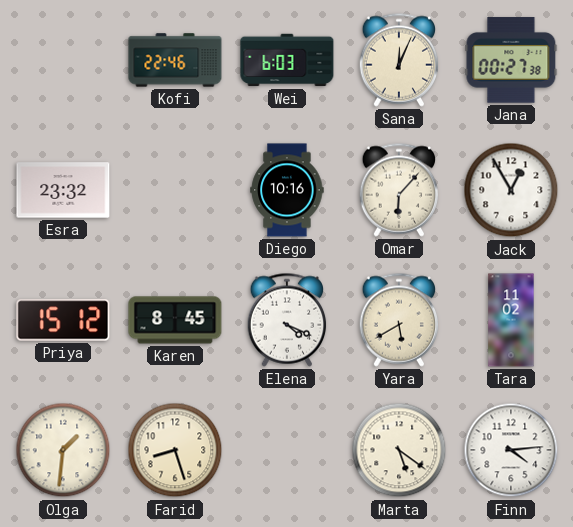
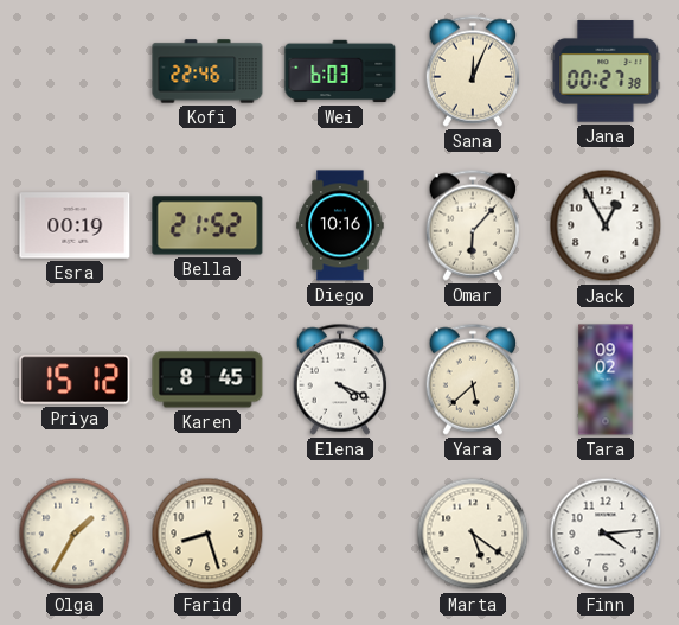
Esra: 23:32 -> 00:19 (75, 225)
Bella: none -> 21:52 (207, 225)
Yara: 5:40 -> 5:38 (473, 380)
Tara: 11:02 -> 09:02 (606, 380)
Olga: 1:31 -> 1:35 (75, 534)
